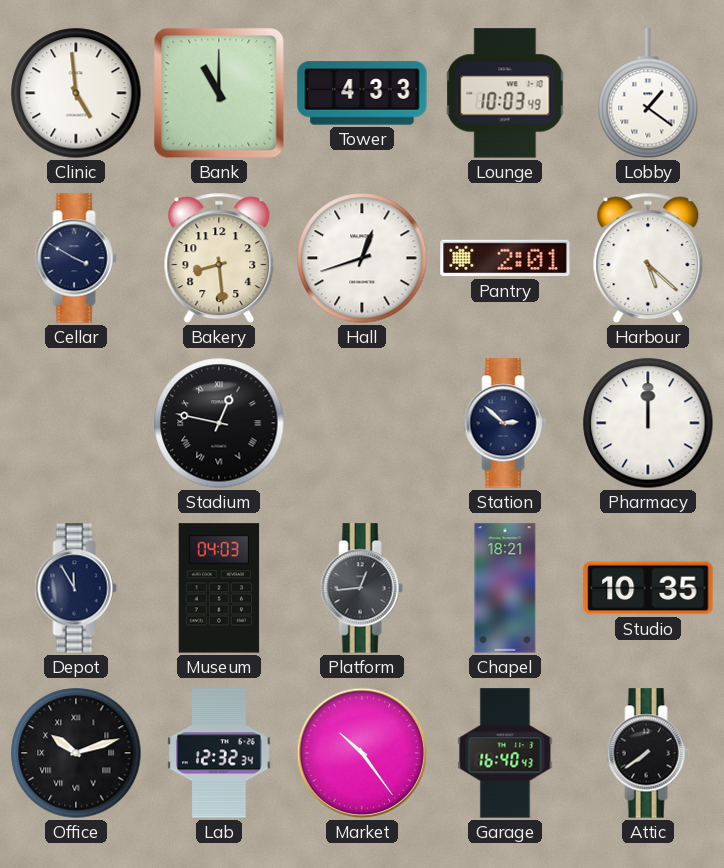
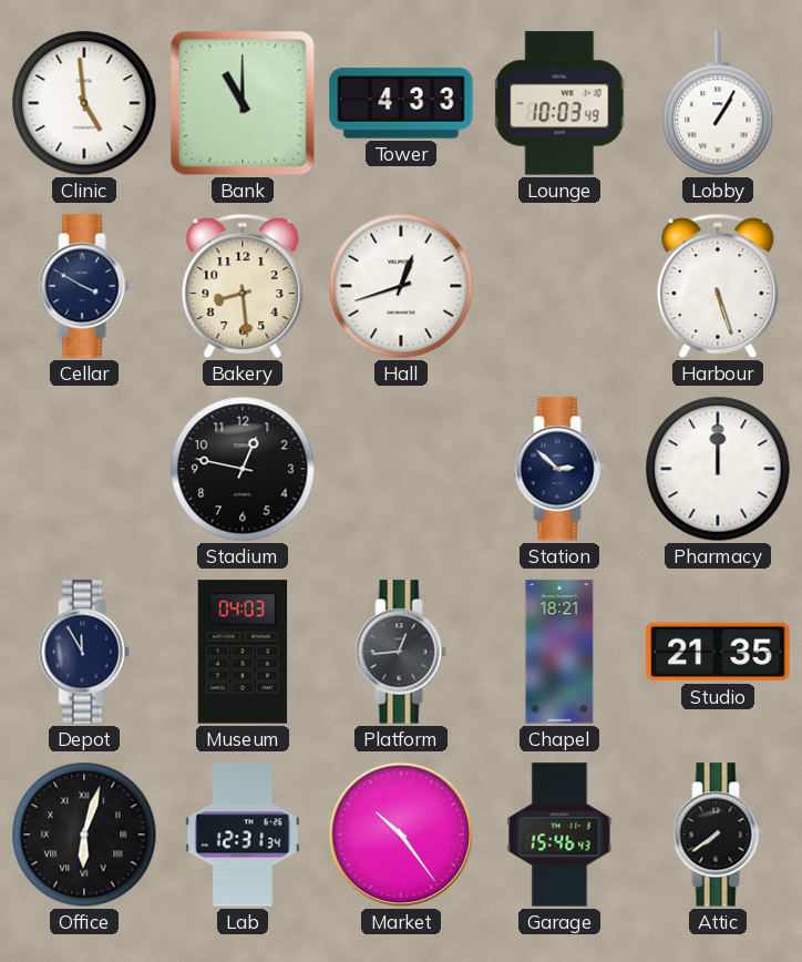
Lobby: 1:21 -> 1:05 (718, 103)
Pantry: 2:01 -> none (505, 258)
Harbour: 5:22 -> 5:27 (718, 286)
Stadium numerals: Roman -> Arabic (243, 469)
Studio: 10:35 -> 21:35 (718, 652)
Office: 10:12 -> 6:03 (84, 835)
Lab: 12:32 -> 12:31 (243, 835)
Garage: 16:40 -> 15:46 (559, 835)
